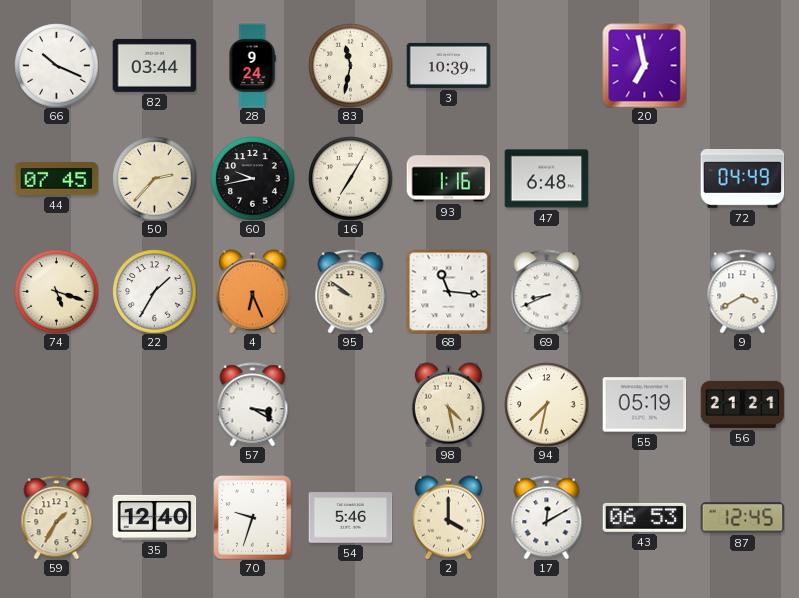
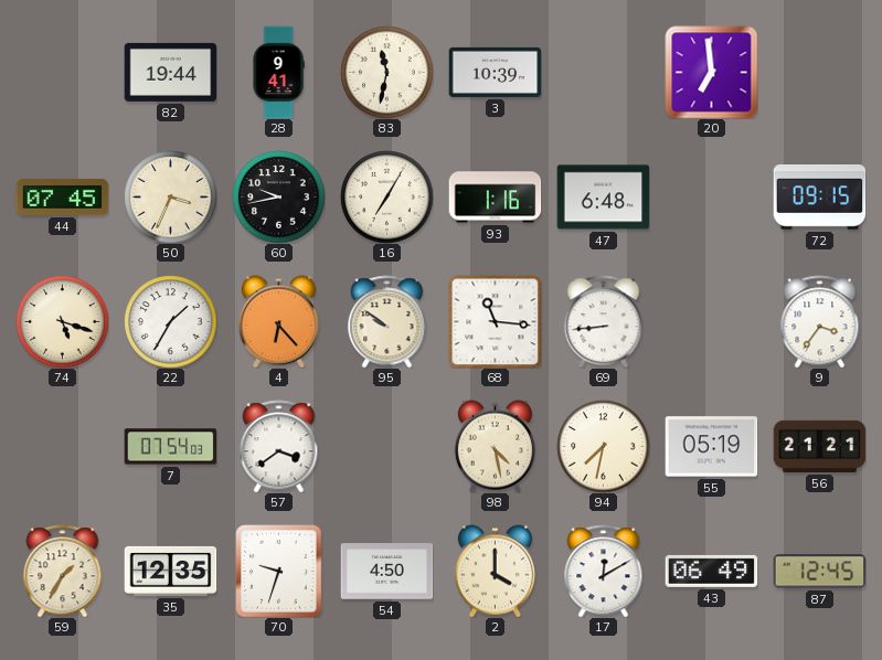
66: 10:19 -> none (56, 65)
82: 03:44 -> 19:44 (170, 72)
28: 9:24 -> 9:41 (278, 72)
20: 6:58 -> 6:59 (711, 72)
50: 2:37 -> 3:34 (170, 196)
72: 04:49 -> 09:15 (819, 198)
4: 6:26 -> 6:23 (278, 321)
69: 8:41 -> 8:44 (604, 321)
9: 3:40 -> 3:36 (820, 321)
7: none -> 07:54 (170, 447)
57: 3:20 -> 3:39 (279, 446)
35: 12:40 -> 12:35 (170, 571)
54: 5:46 -> 4:50 (386, 572)
43: 06:53 -> 06:49 (711, 571)
